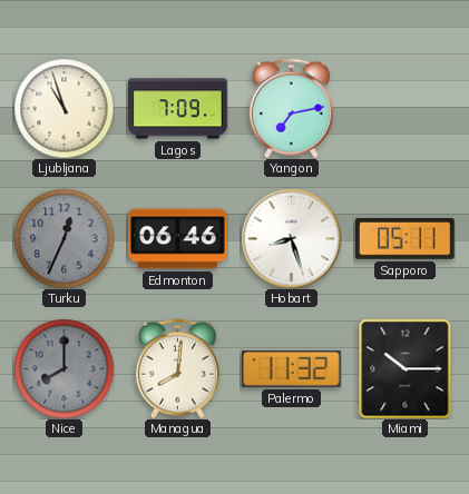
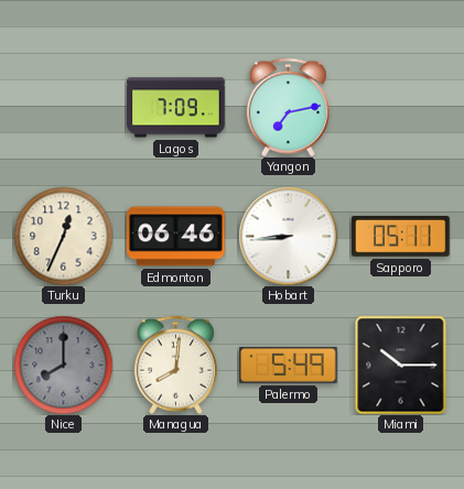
Ljubljana: 10:57 -> none (63, 108)
Turku dial: grey -> cream (63, 236)
Hobart: 8:27 -> 8:44 (288, 236)
Palermo: 11:32 -> 5:49 (289, 365)
